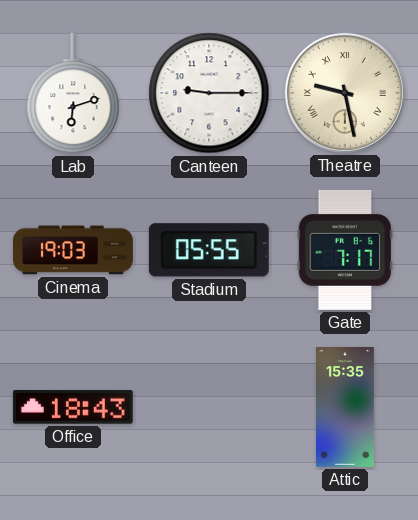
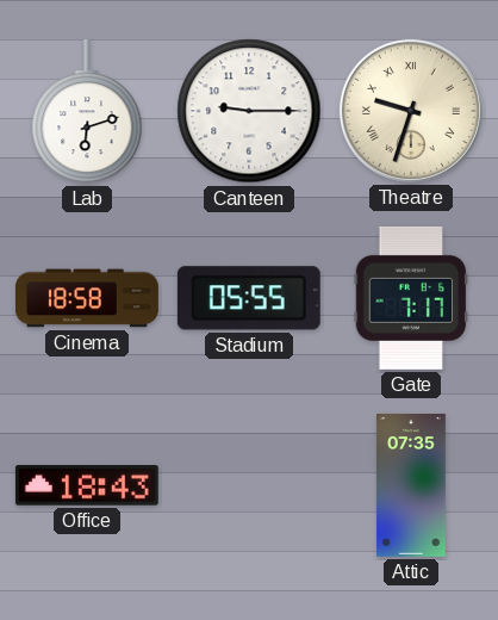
Theatre: 9:28 -> 9:33 (411, 111)
Cinema: 19:03 -> 18:58 (88, 298)
Attic: 15:35 -> 07:35 (412, 485)
